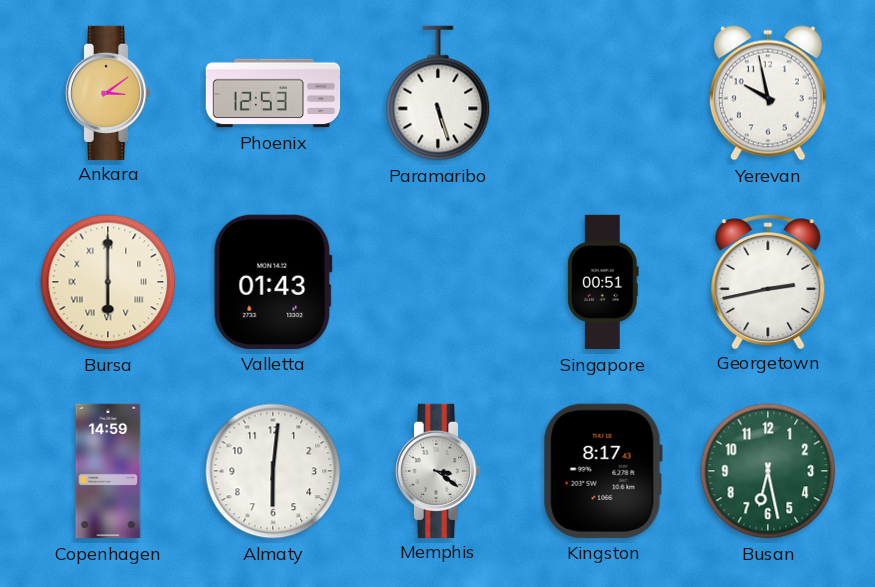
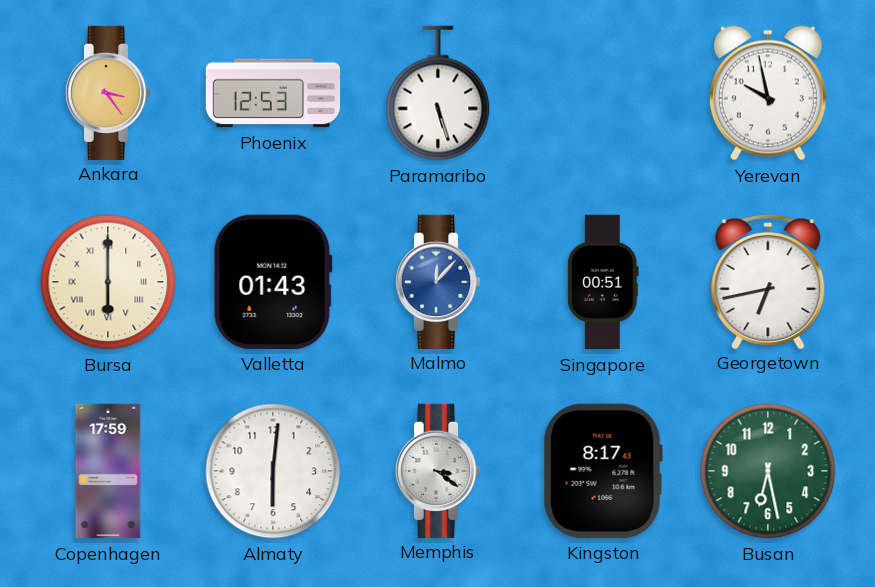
Ankara: 3:09 -> 3:24 (108, 92)
Malmo: none -> 12:07 (438, 281)
Georgetown: 2:43 -> 6:43 (768, 282)
Copenhagen: 14:59 -> 17:59 (108, 471)
